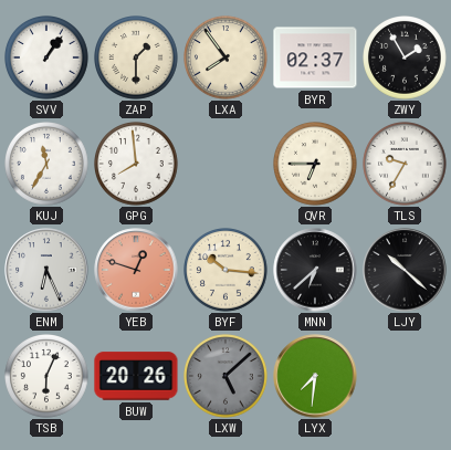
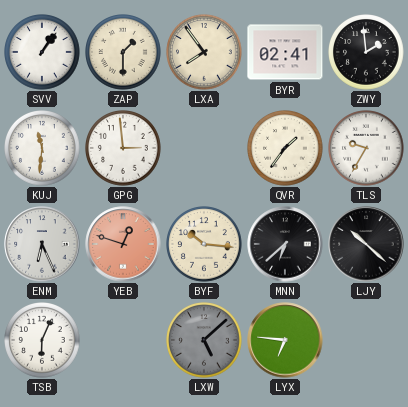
BYR: 02:37 -> 02:41 (285, 52)
ZWY: 1:55 -> 1:59 (367, 53)
KUJ: 11:35 -> 11:31 (43, 149)
GPG: 7:59 -> 2:59 (124, 149)
QVR: 6:45 -> 1:36 (286, 149)
BUW: 20:26 -> none (136, 376)
LYX: 7:31 -> 6:46 (285, 340)
